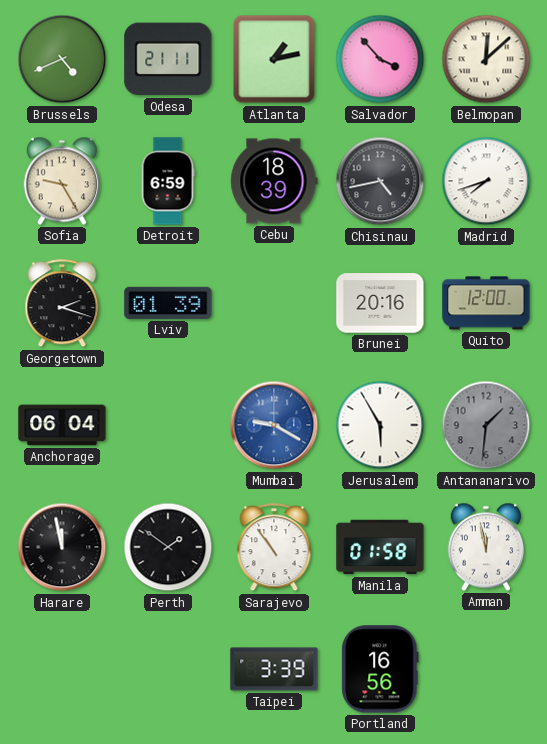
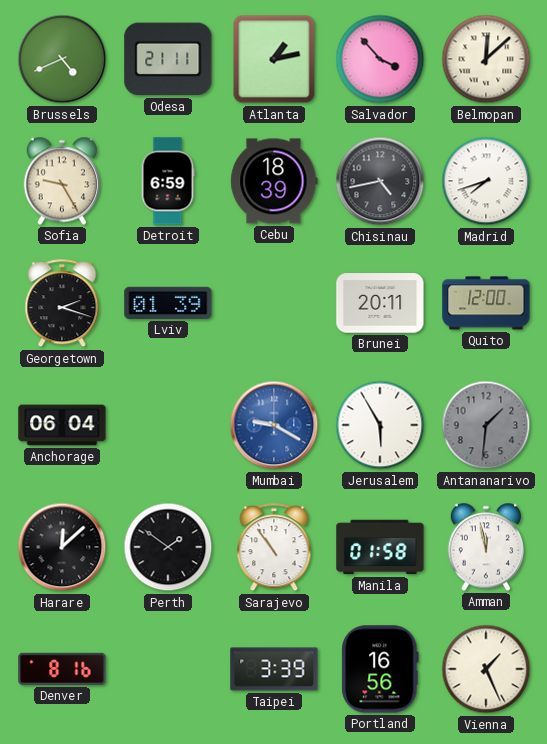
Brunei: 20:16 -> 20:11 (380, 303)
Harare: 11:58 -> 12:08 (62, 547)
Denver: none -> 8:16 (62, 669)
Vienna: none -> 1:26 (486, 669)
